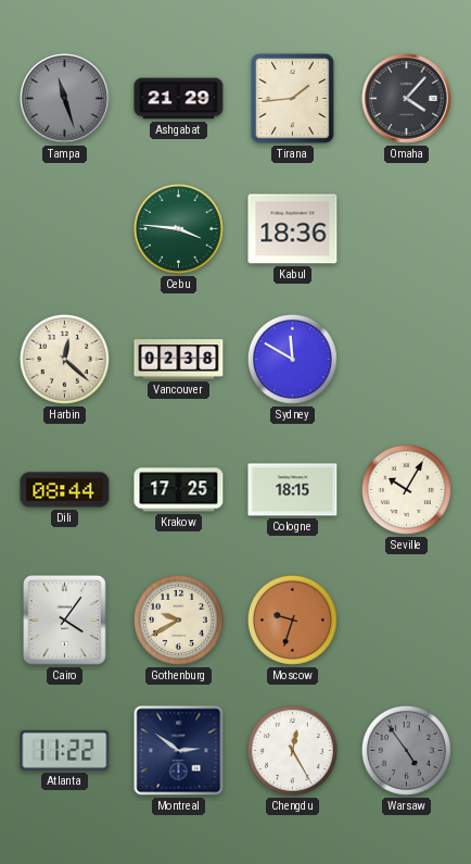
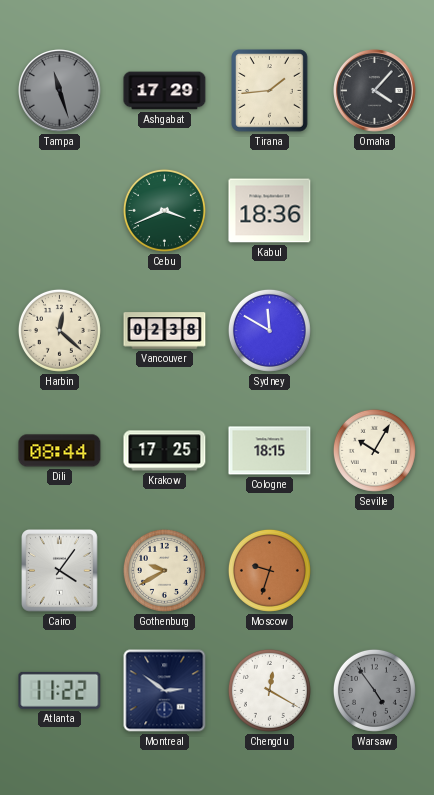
Ashgabat: 21:29 -> 17:29 (165, 91)
Cebu: 3:46 -> 3:41 (164, 210)
Chengdu: 12:25 -> 12:20 (269, 690)
